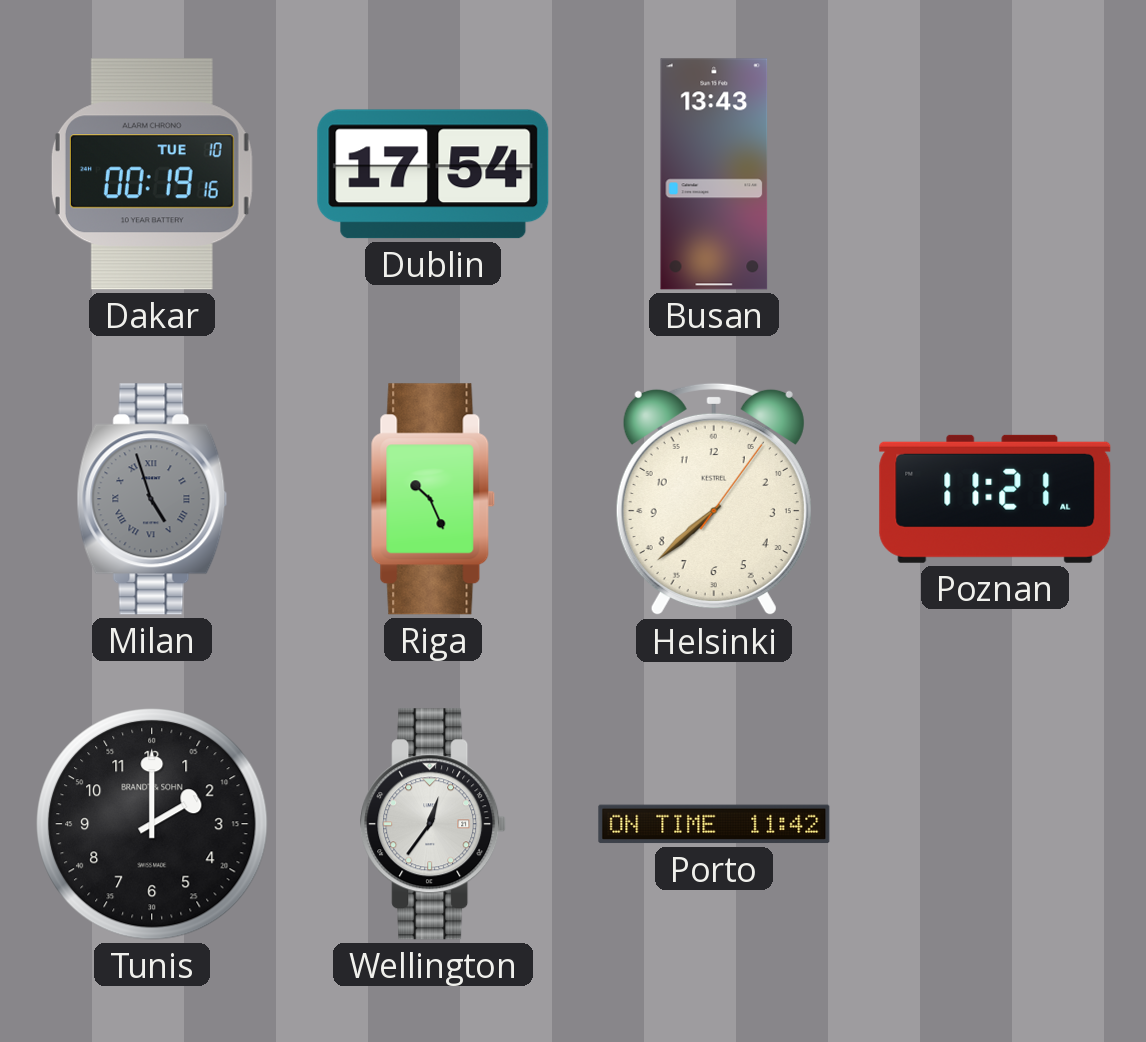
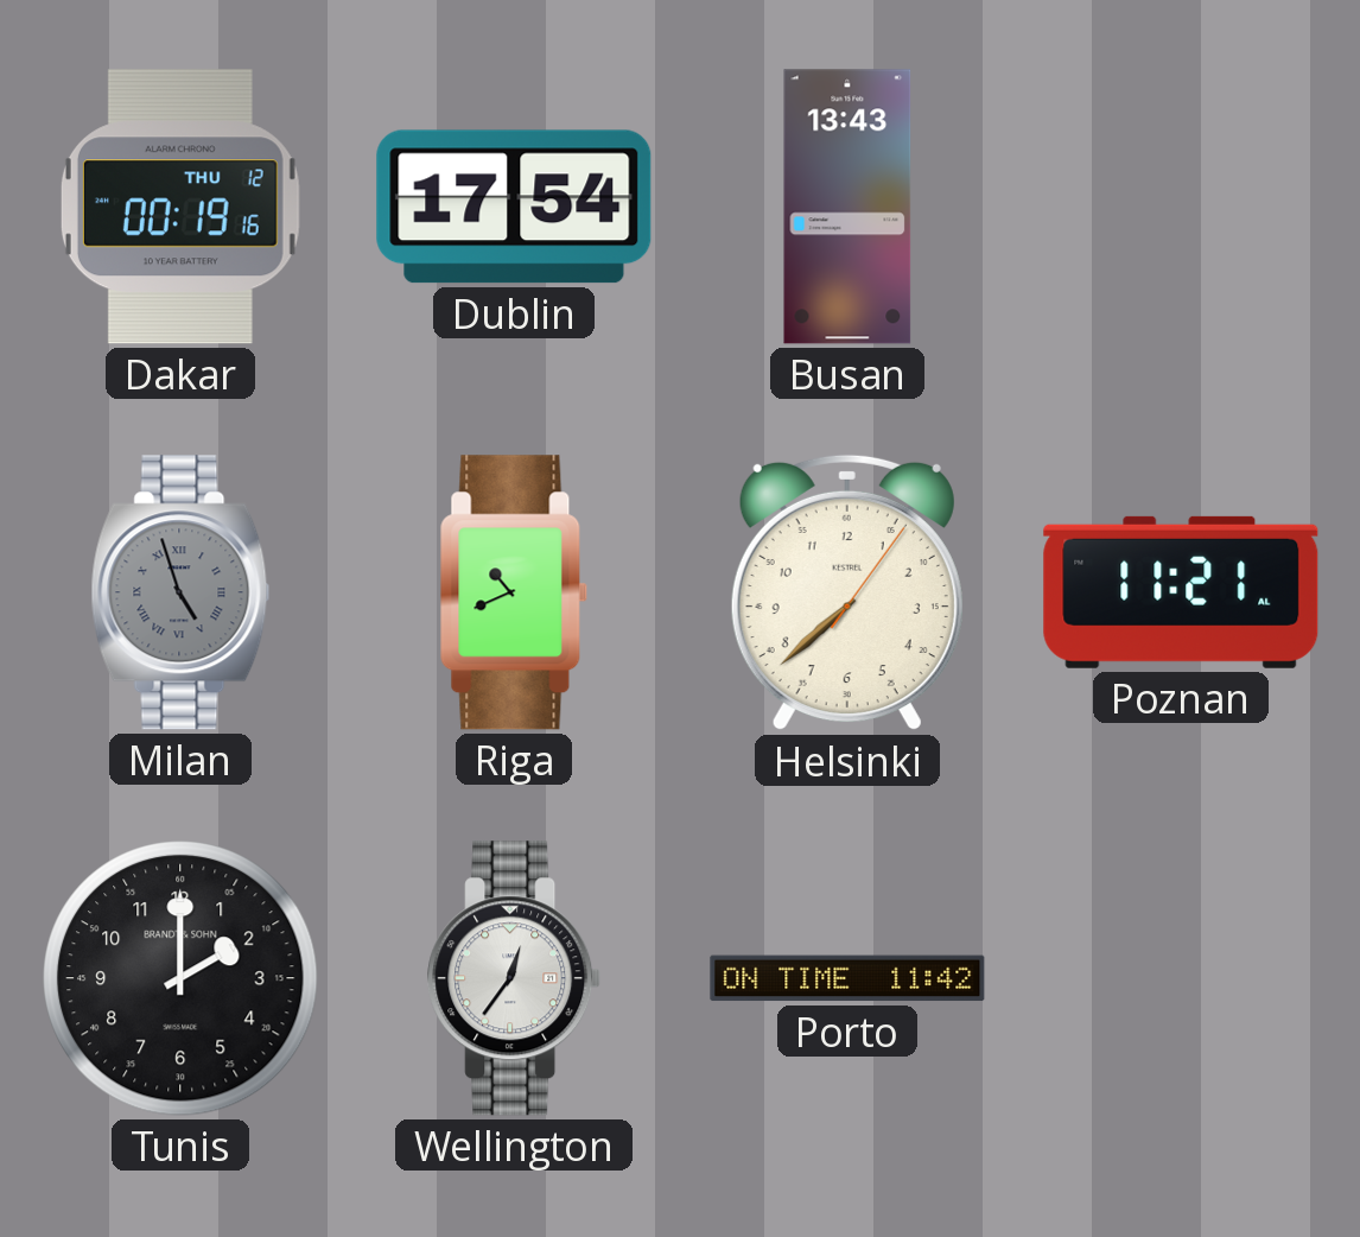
Dakar date: TUE 10 -> THU 12 (180, 207)
Riga: 10:26 -> 10:41 (514, 592)
